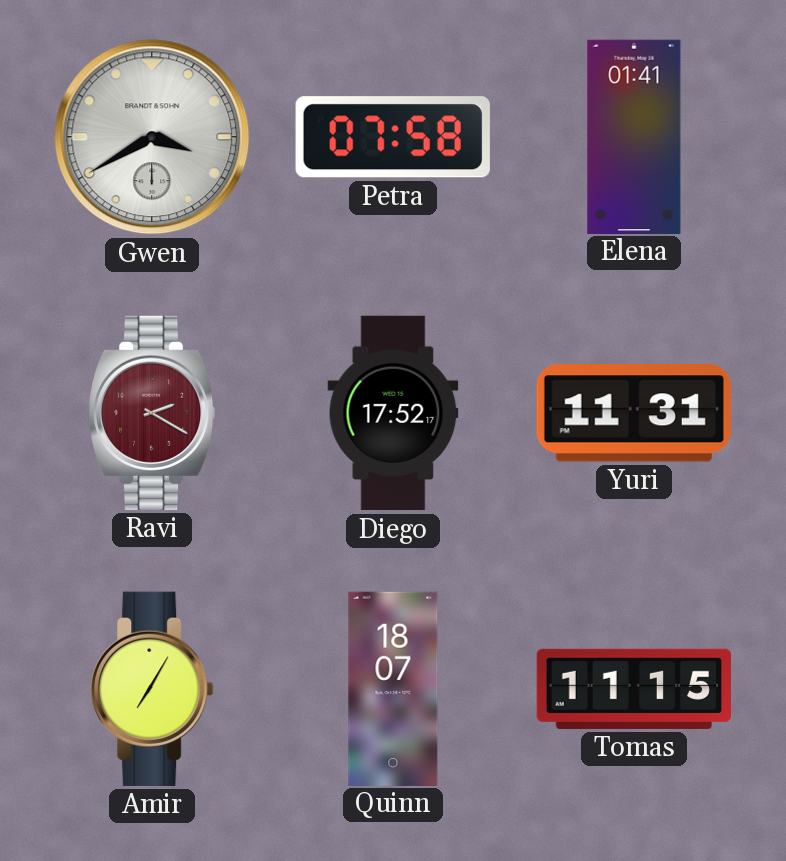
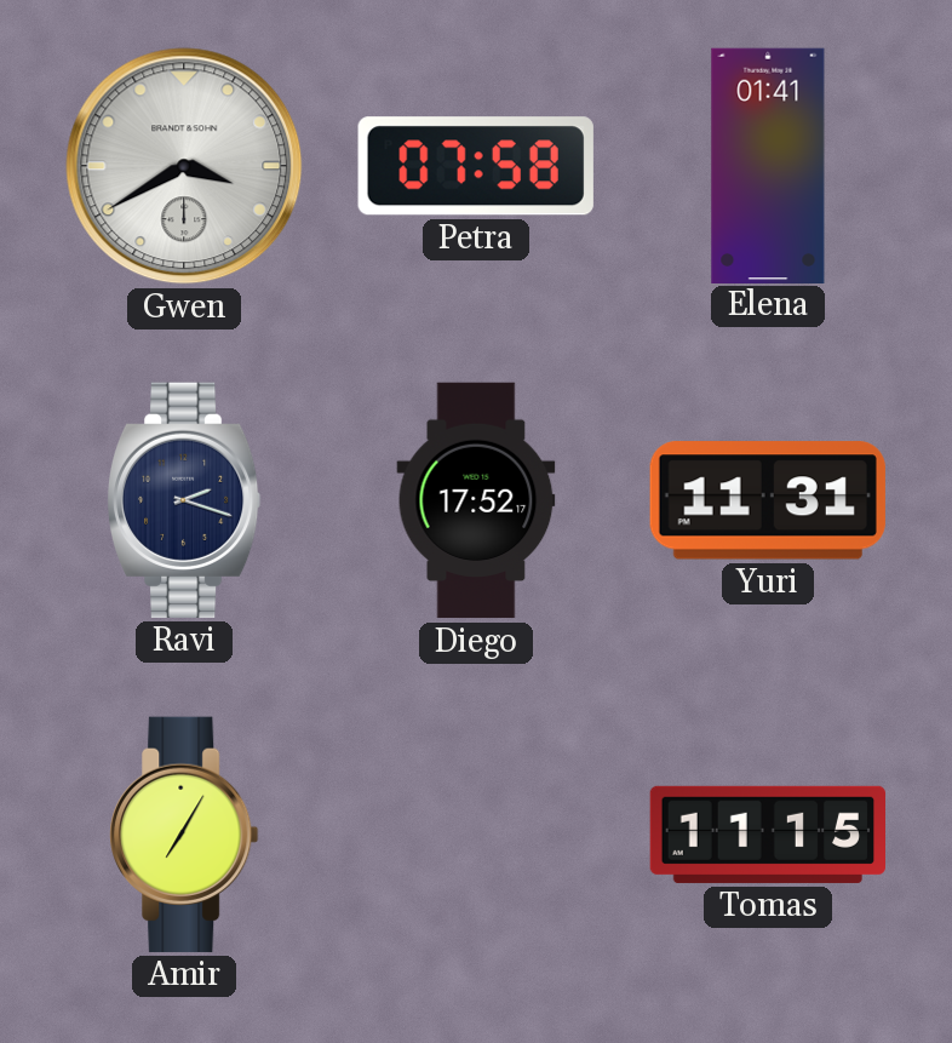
Ravi: 2:20 -> 2:18 (184, 500)
Ravi dial: burgundy -> navy (184, 500)
Quinn: 18:07 -> none (393, 688)
